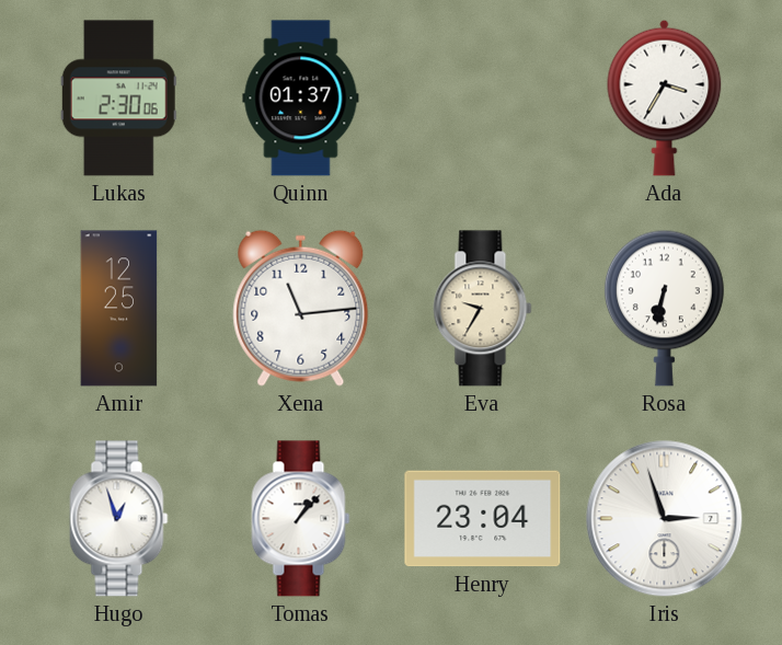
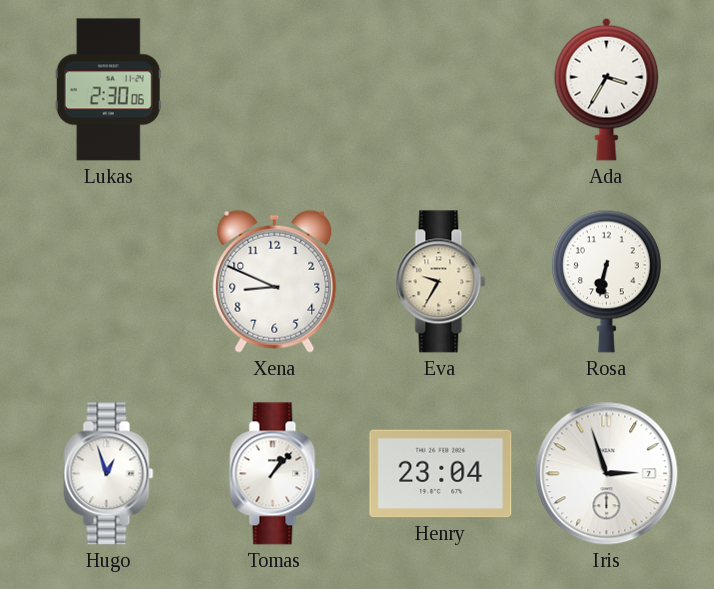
Quinn: 01:37 -> none (301, 99)
Amir: 12:25 -> none (119, 309)
Xena: 11:14 -> 8:49 (275, 281)
